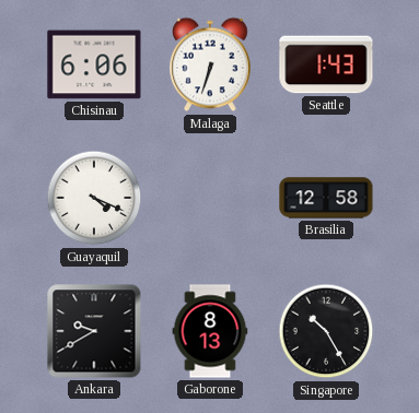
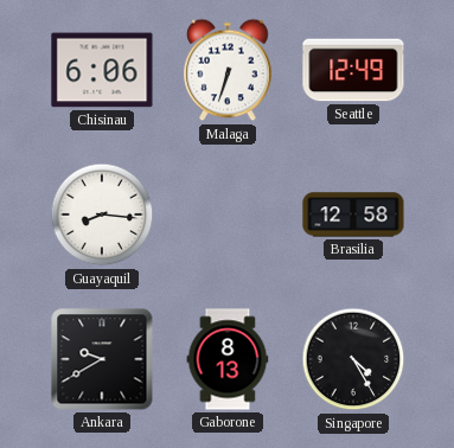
Seattle: 1:43 -> 12:49 (353, 70)
Guayaquil: 4:19 -> 8:16 (102, 215)
Singapore: 10:25 -> 4:25 (353, 359)
